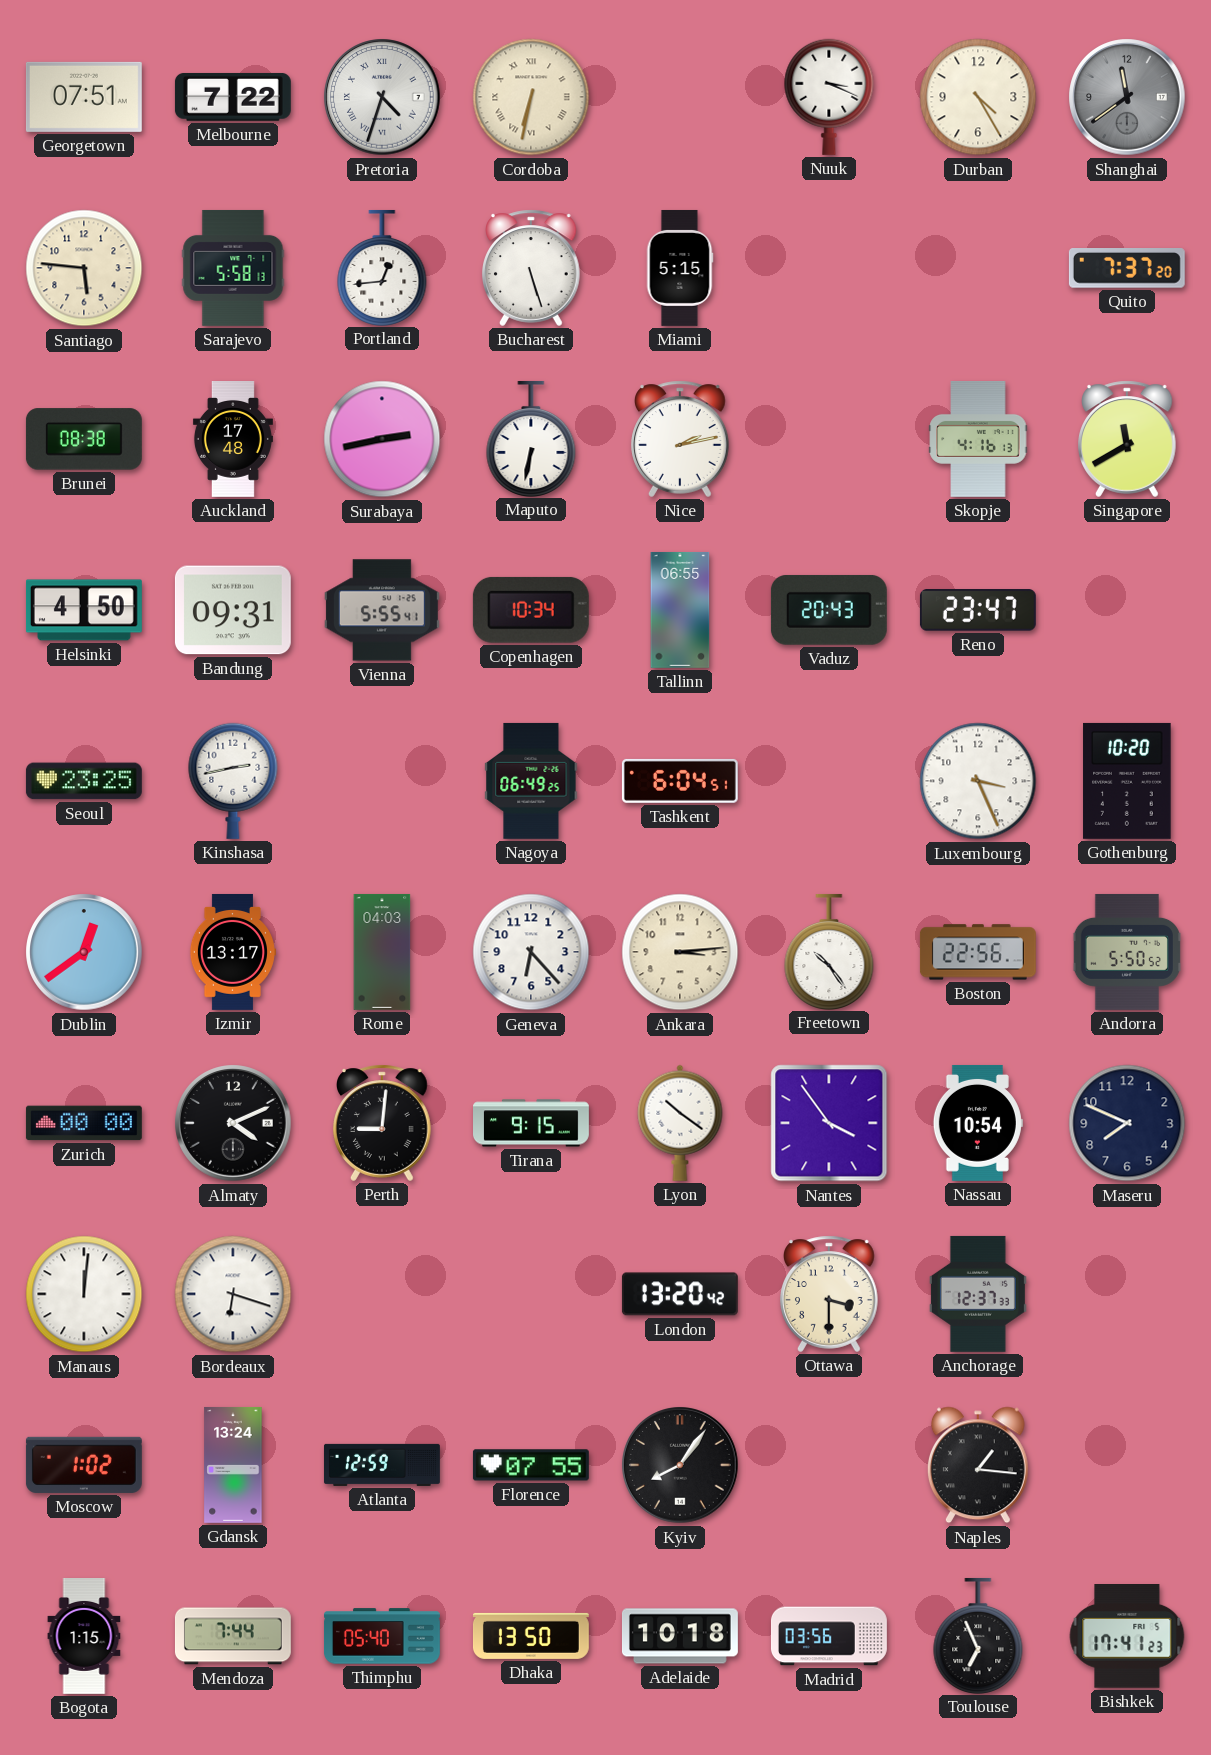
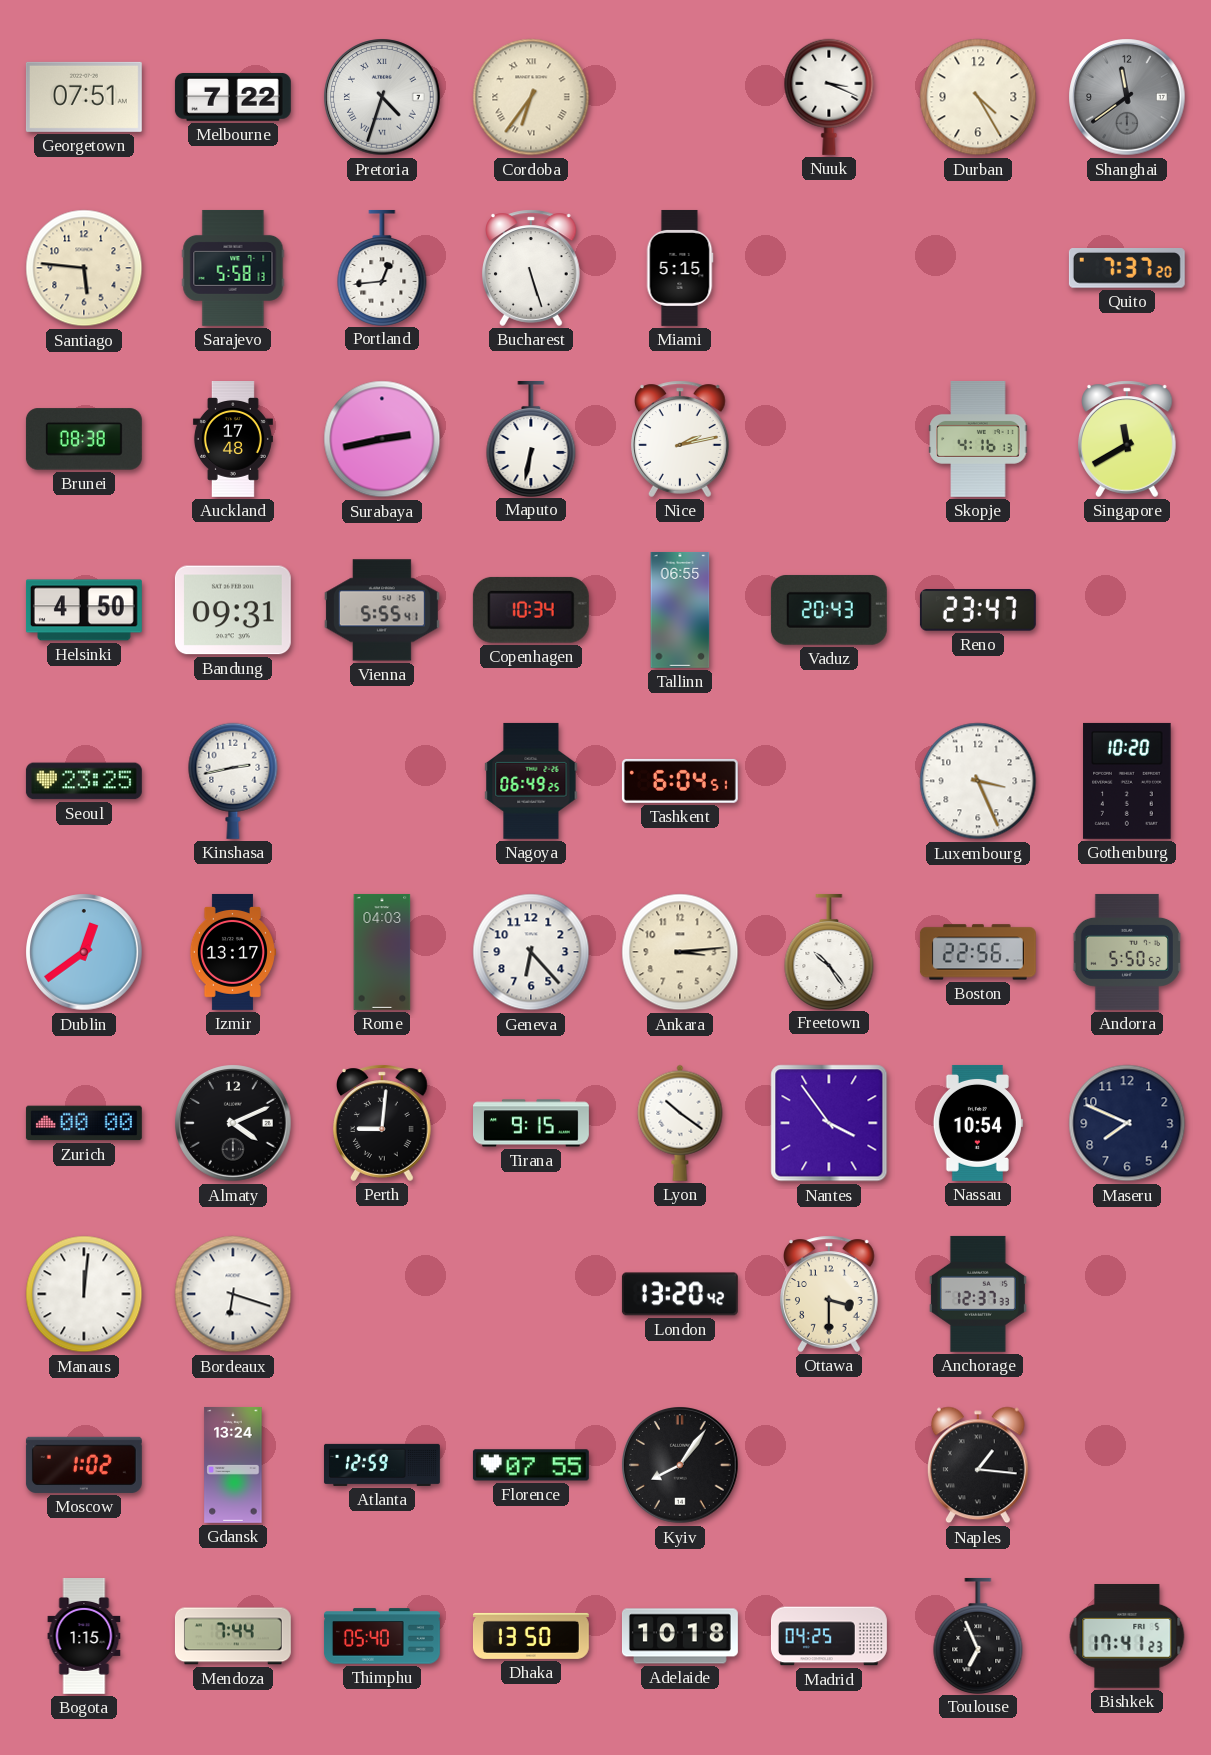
Cordoba: 6:32 -> 6:36 (531, 97)
Madrid: 03:56 -> 04:25 (829, 1636)
